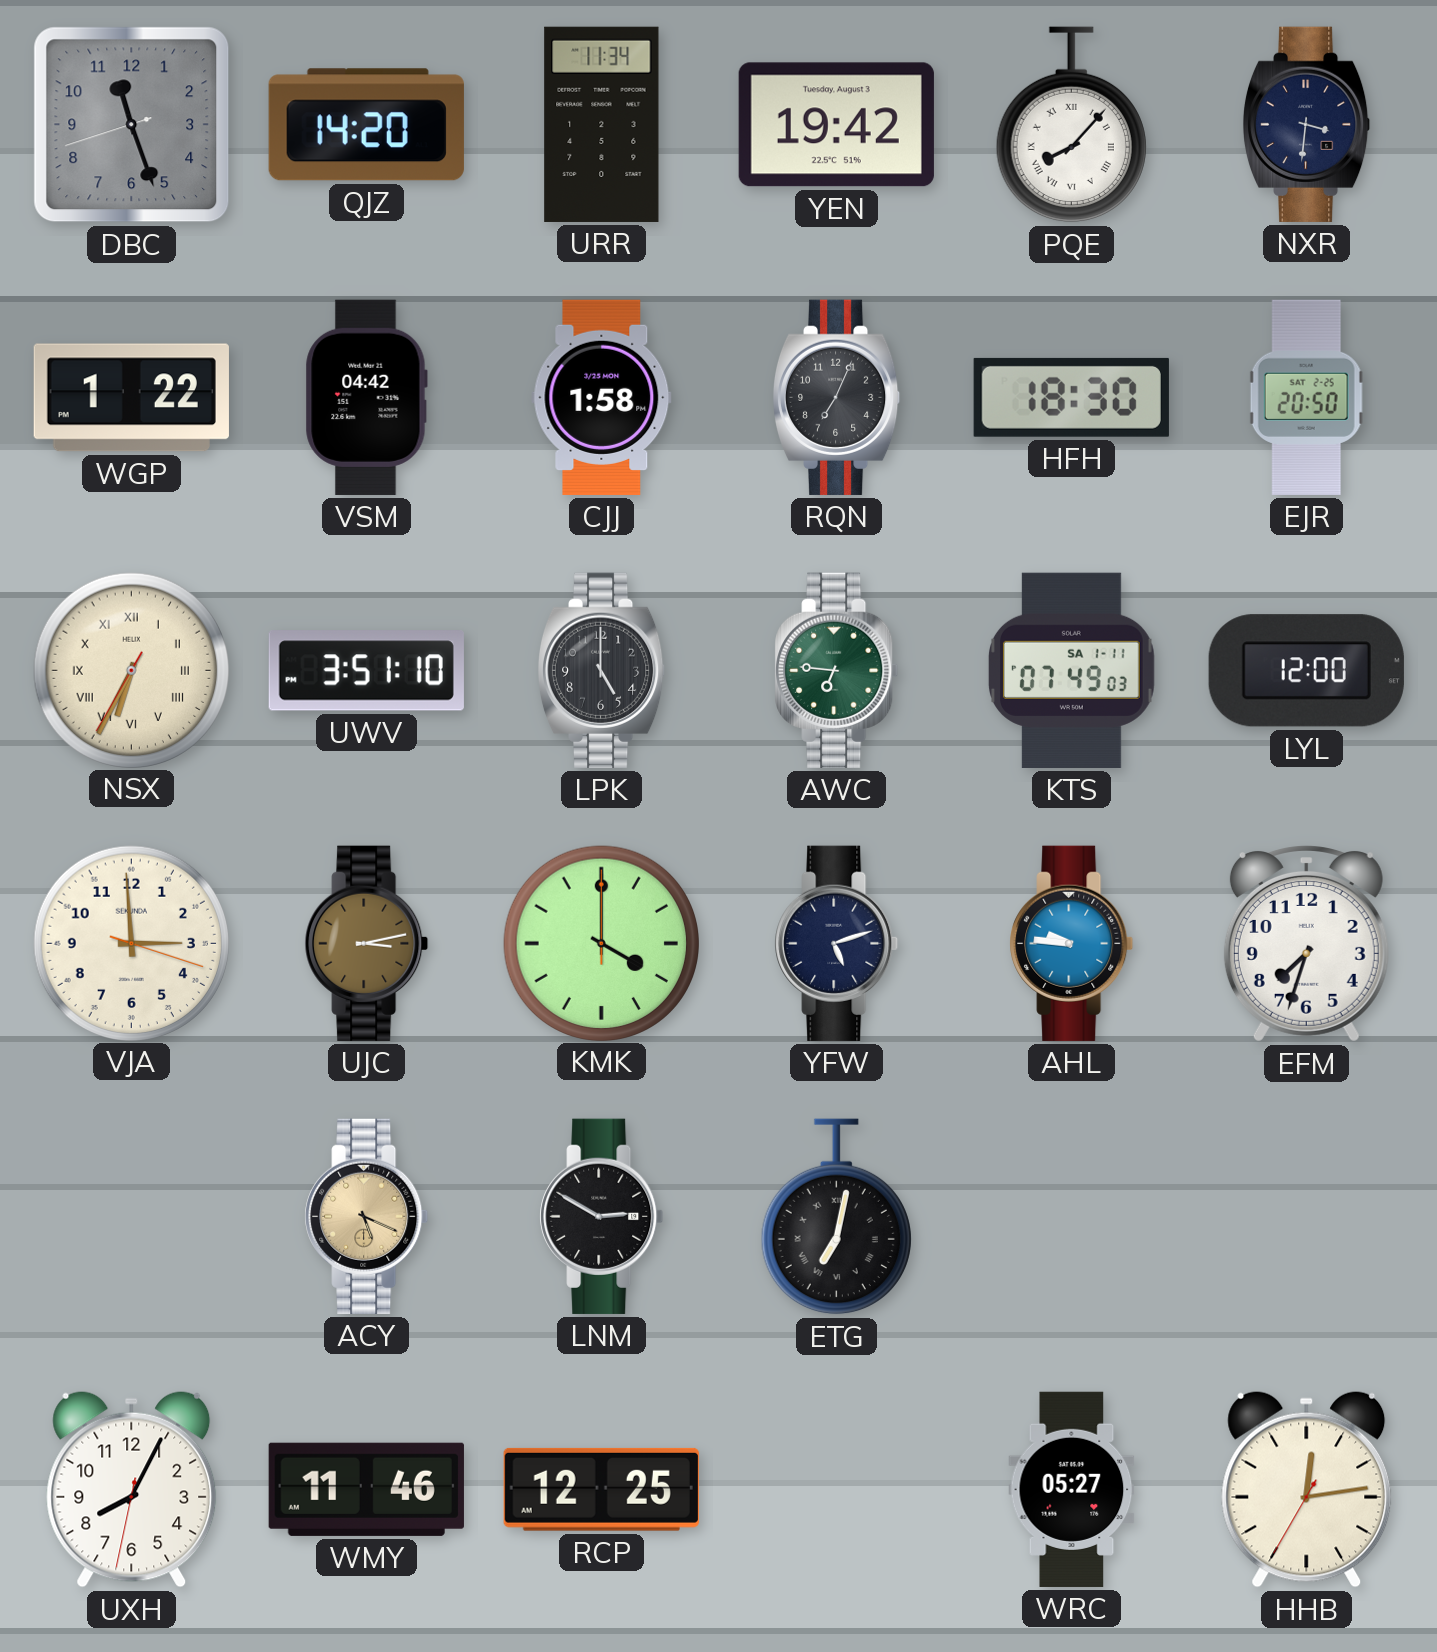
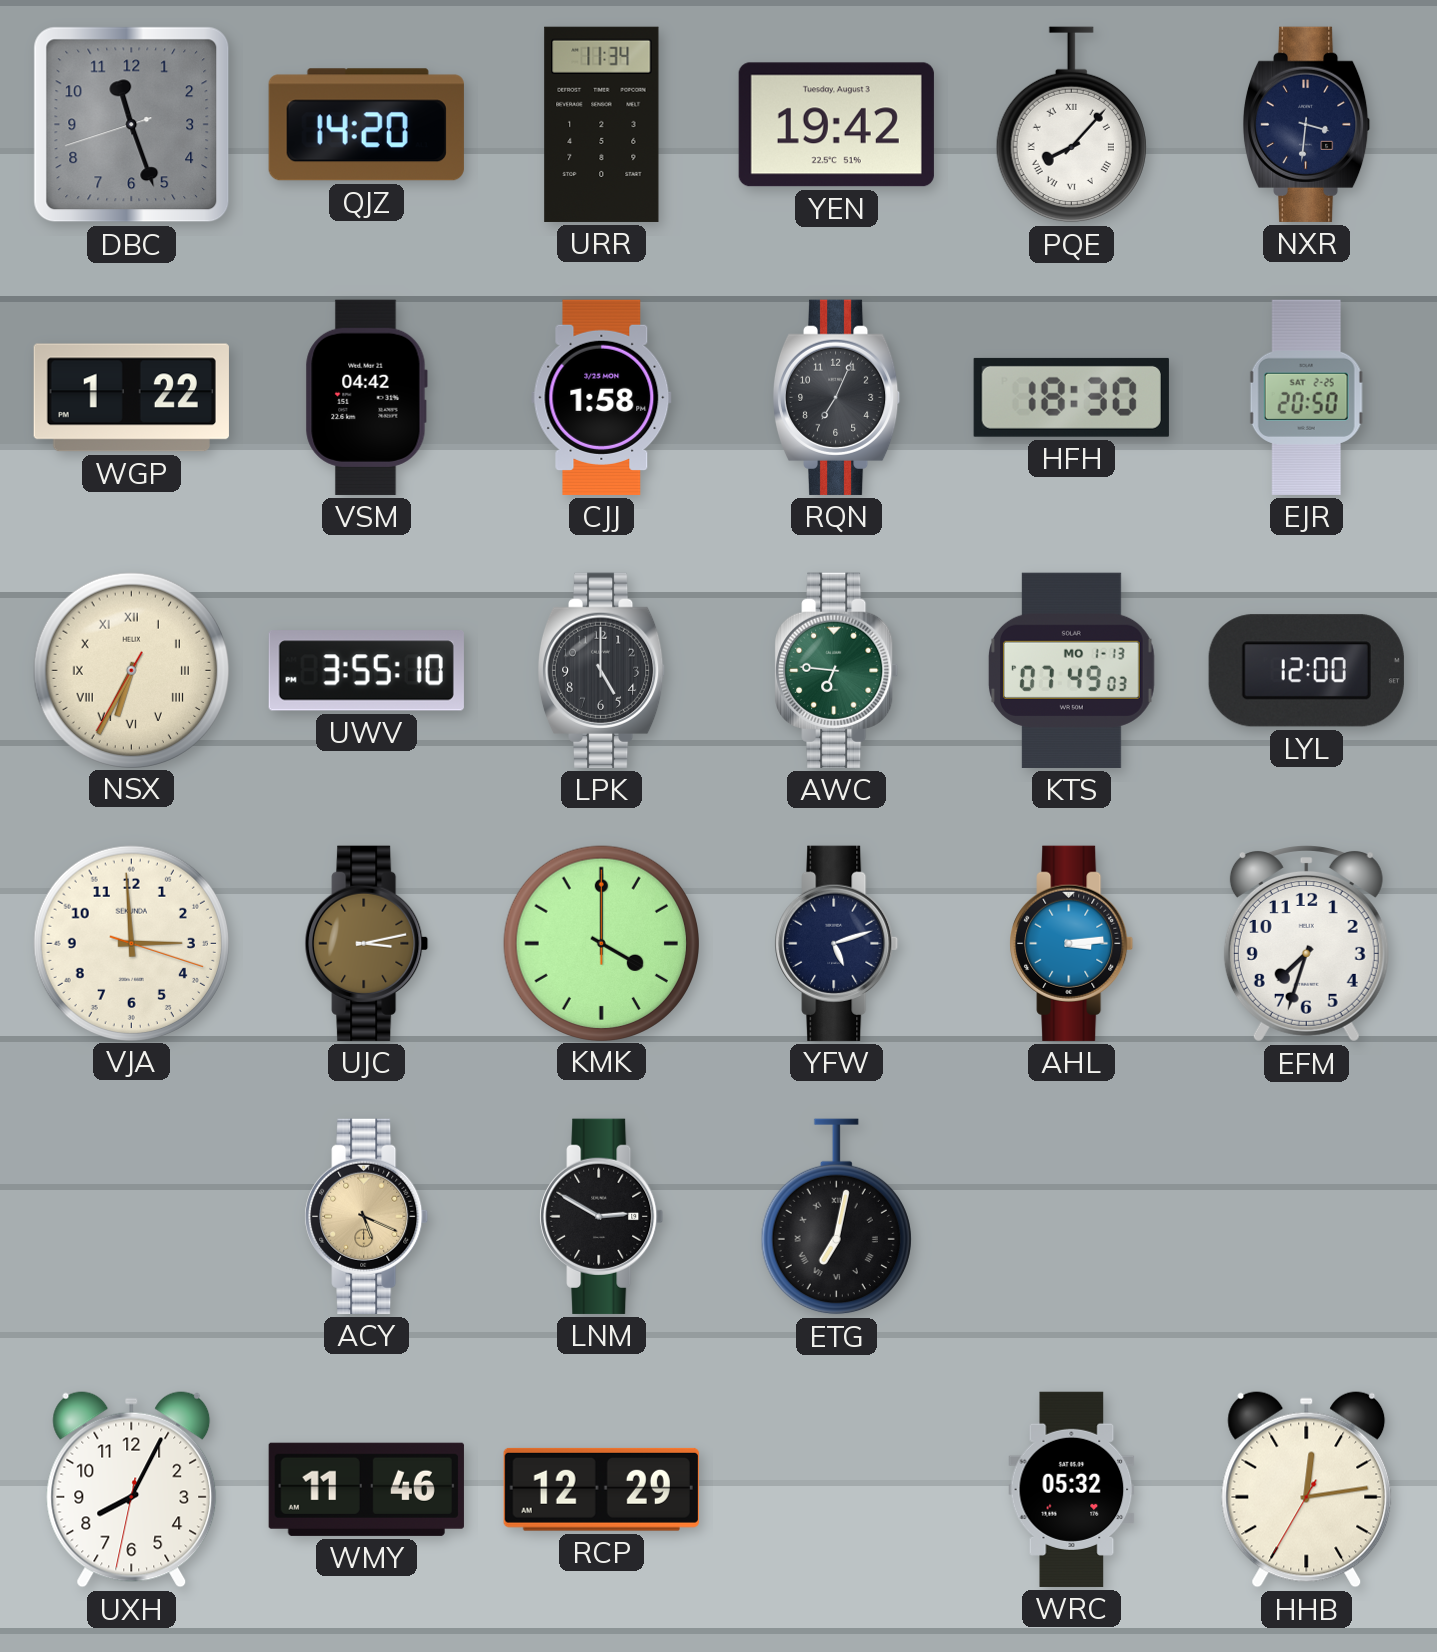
UWV: 3:51 -> 3:55 (366, 671)
KTS date: SA 1-11 -> MO 1-13 (1071, 670)
AHL: 9:46 -> 3:14 (1072, 943)
RCP: 12:25 -> 12:29 (601, 1489)
WRC: 05:27 -> 05:32 (1072, 1489)
